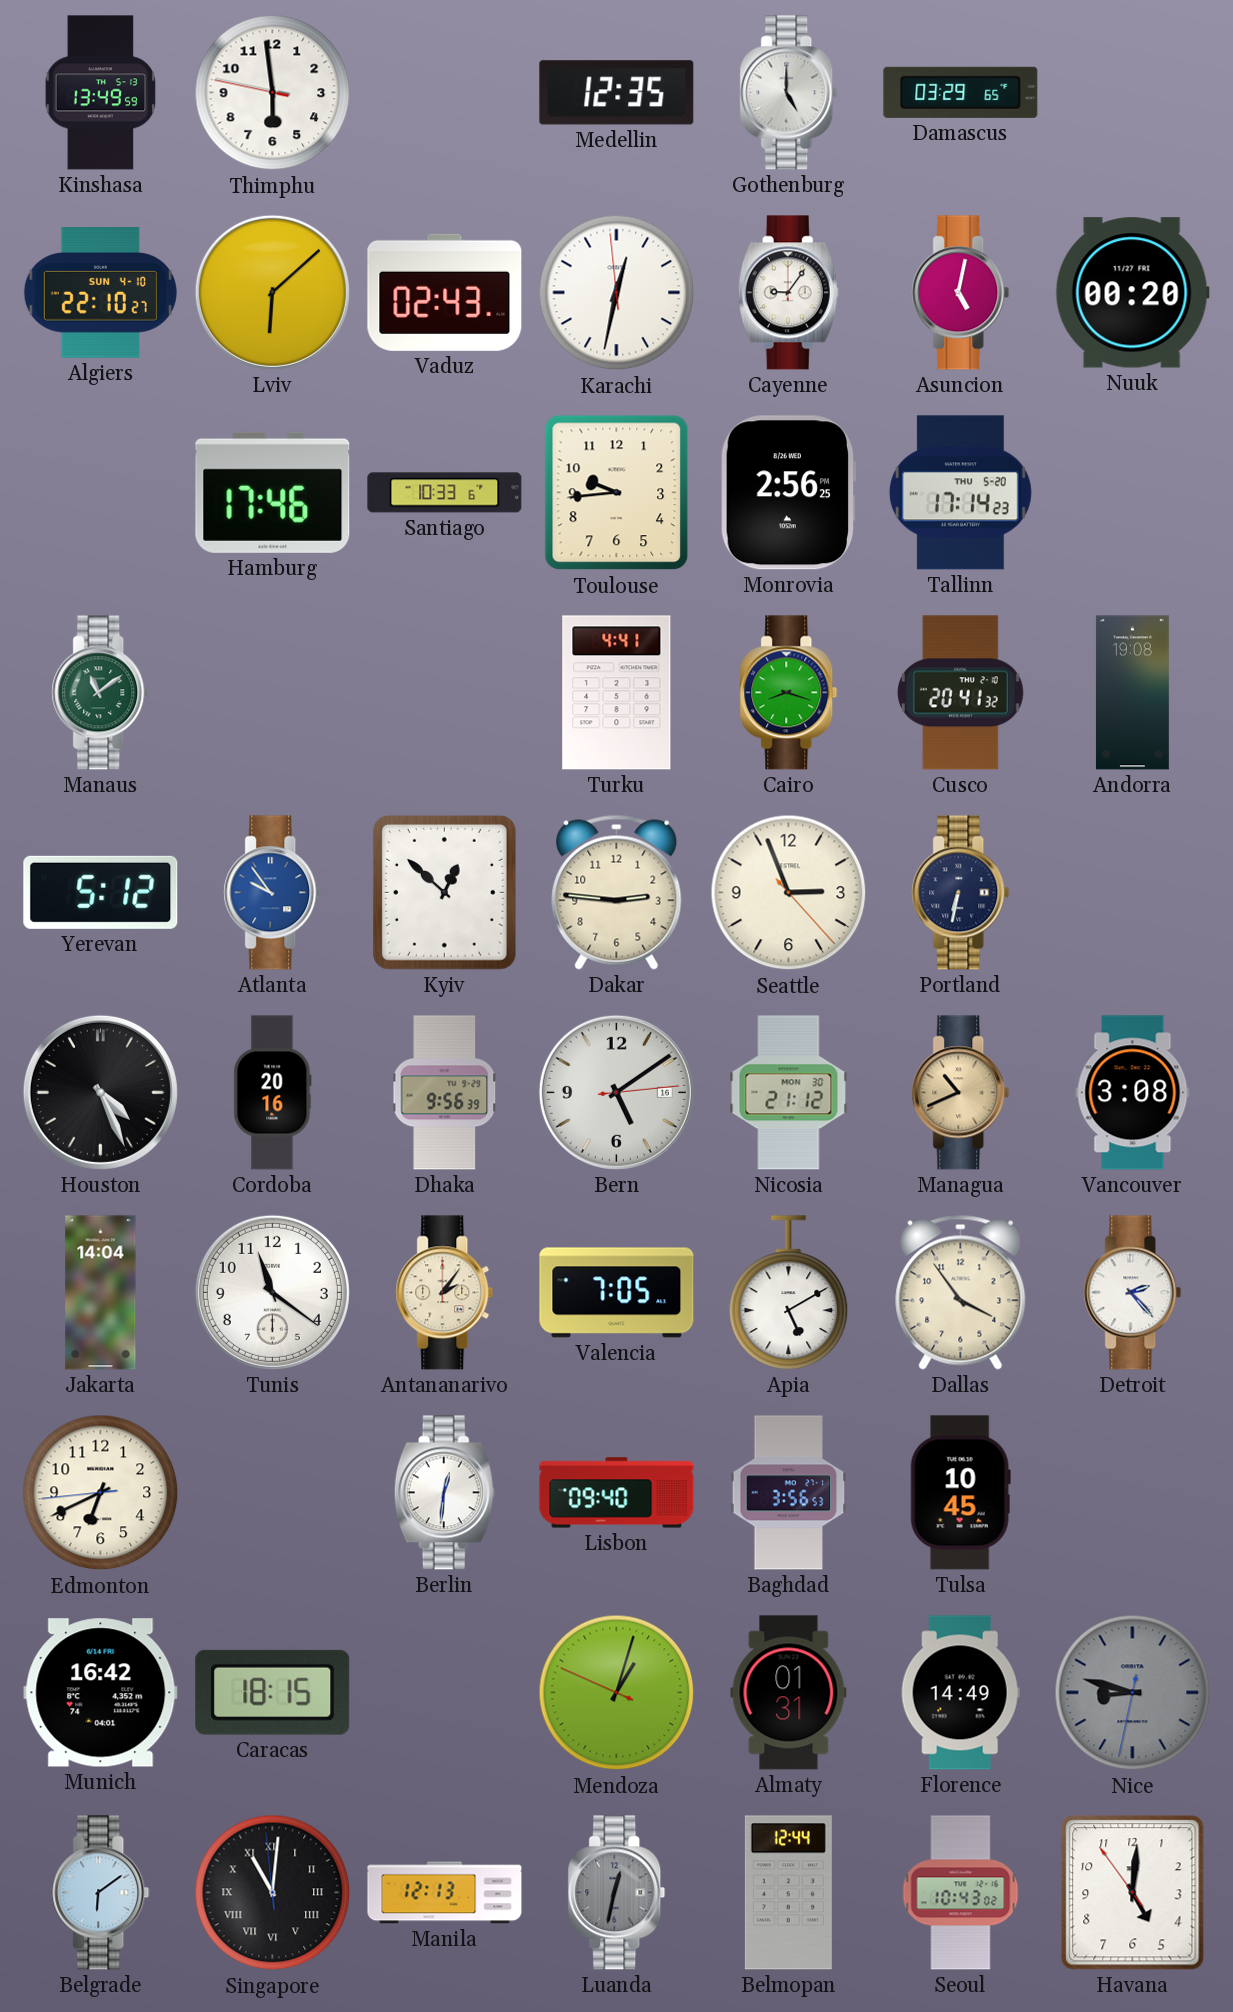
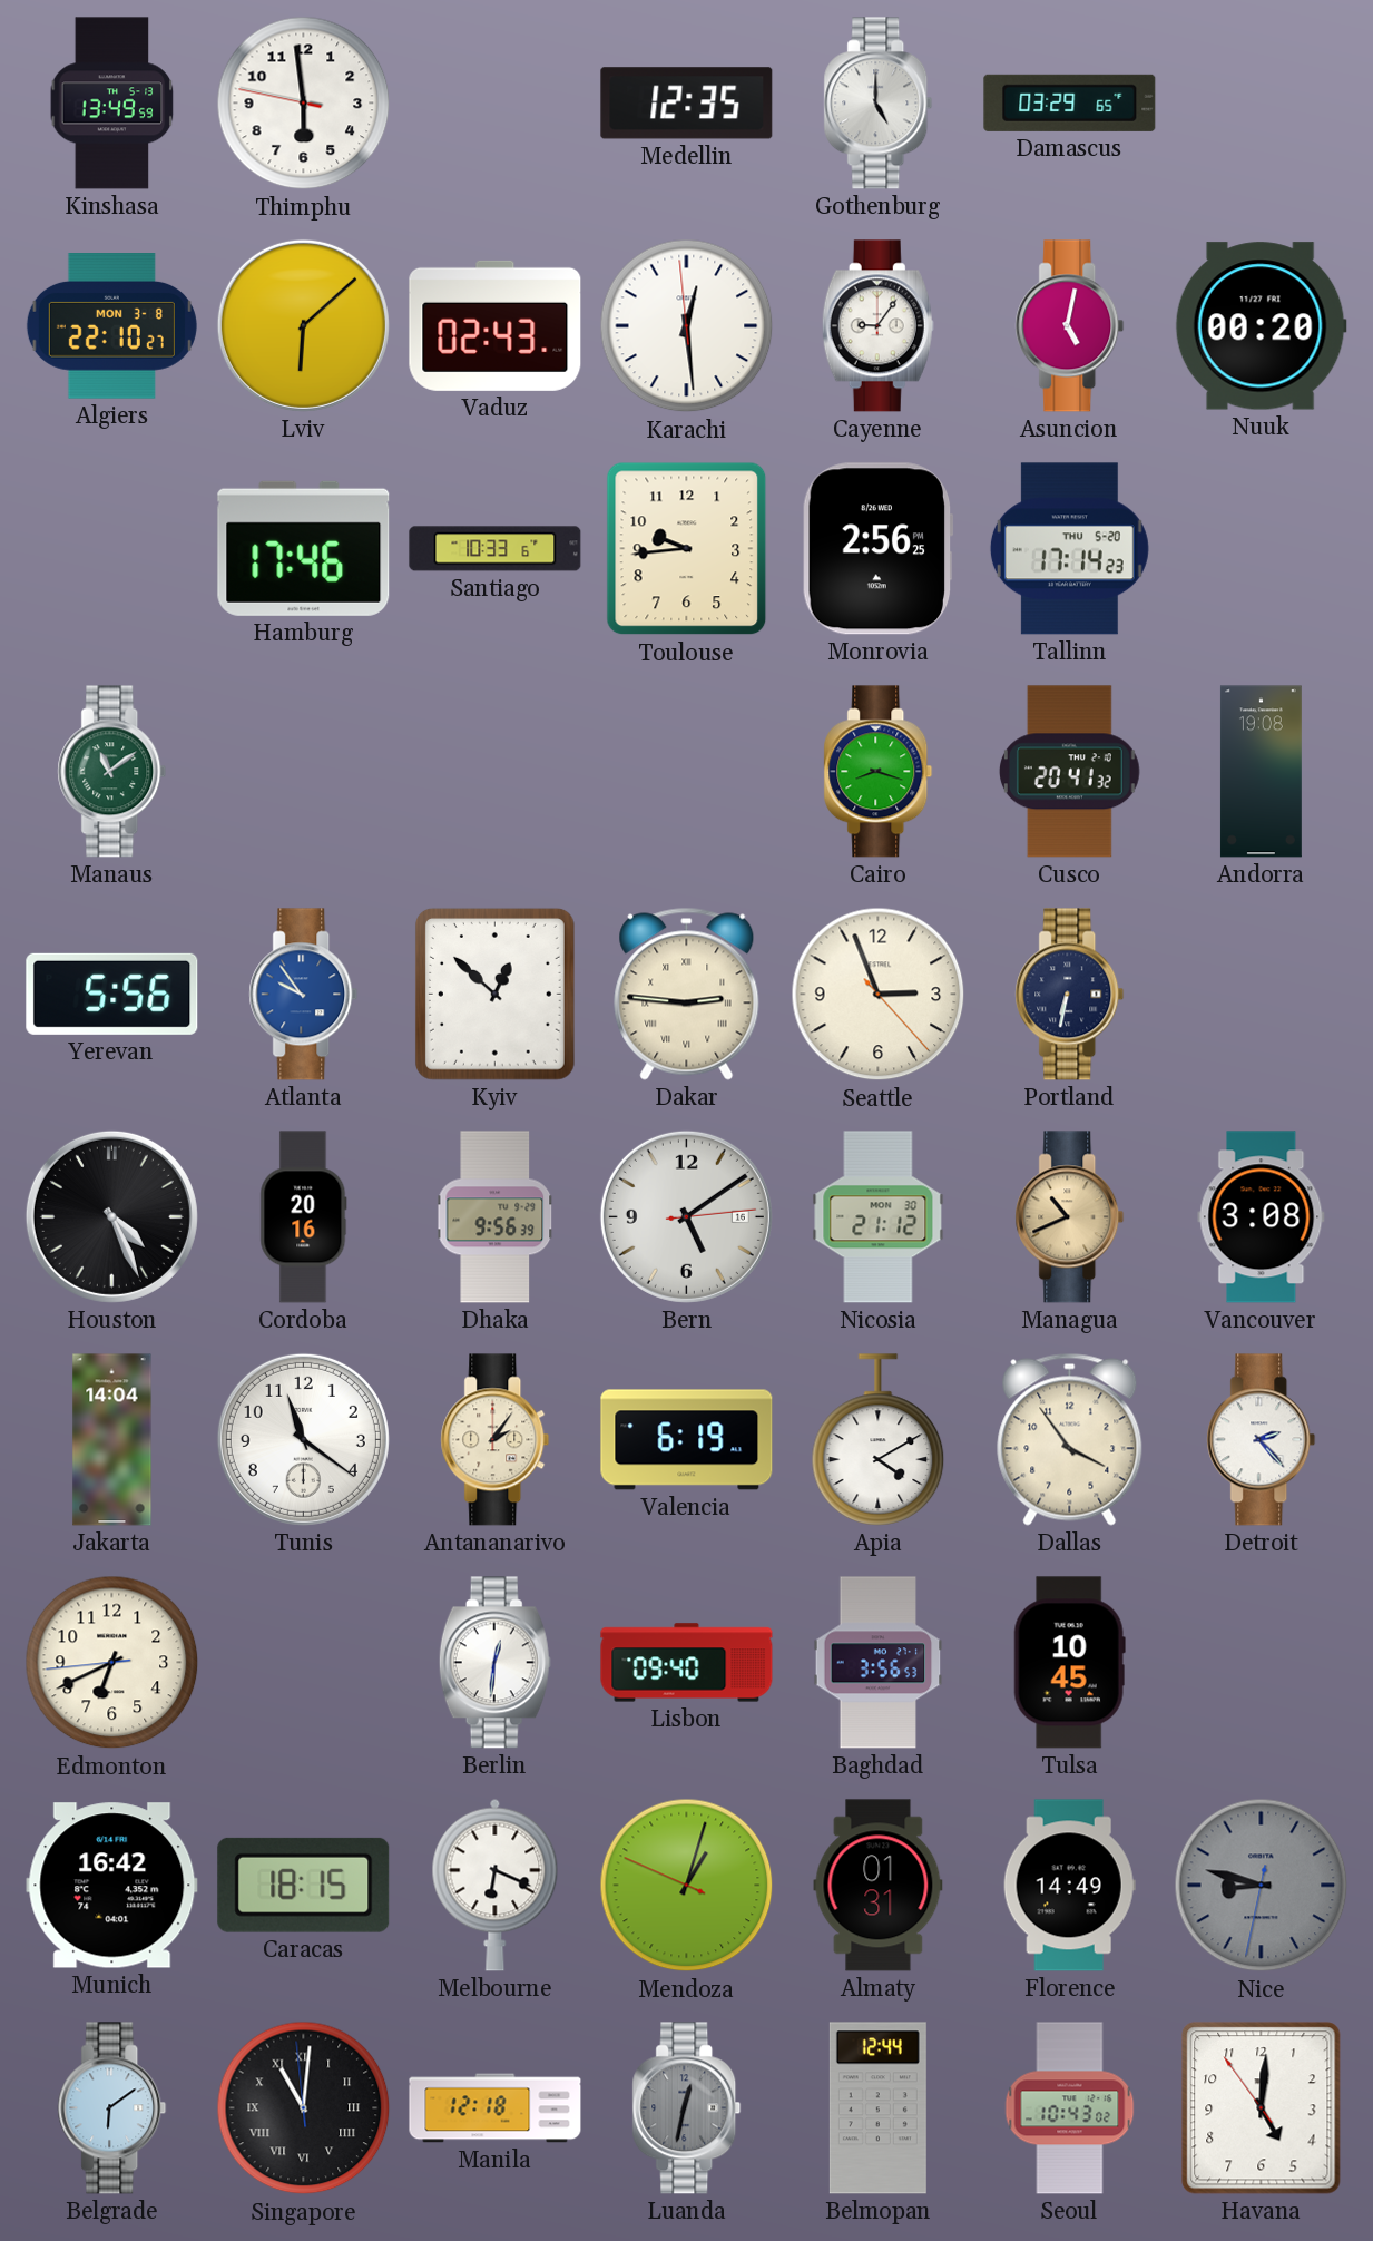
Algiers date: SUN 4-10 -> MON 3-8 (111, 326)
Karachi: 12:31 -> 12:28 (687, 326)
Turku: 4:41 -> none (617, 693)
Yerevan: 5:12 -> 5:56 (112, 994)
Dakar numerals: Arabic -> Roman (687, 994)
Valencia: 7:05 -> 6:19 (687, 1440)
Apia: 5:10 -> 4:10 (879, 1440)
Melbourne: none -> 6:19 (496, 1885)
Manila: 12:13 -> 12:18 (496, 2108)
